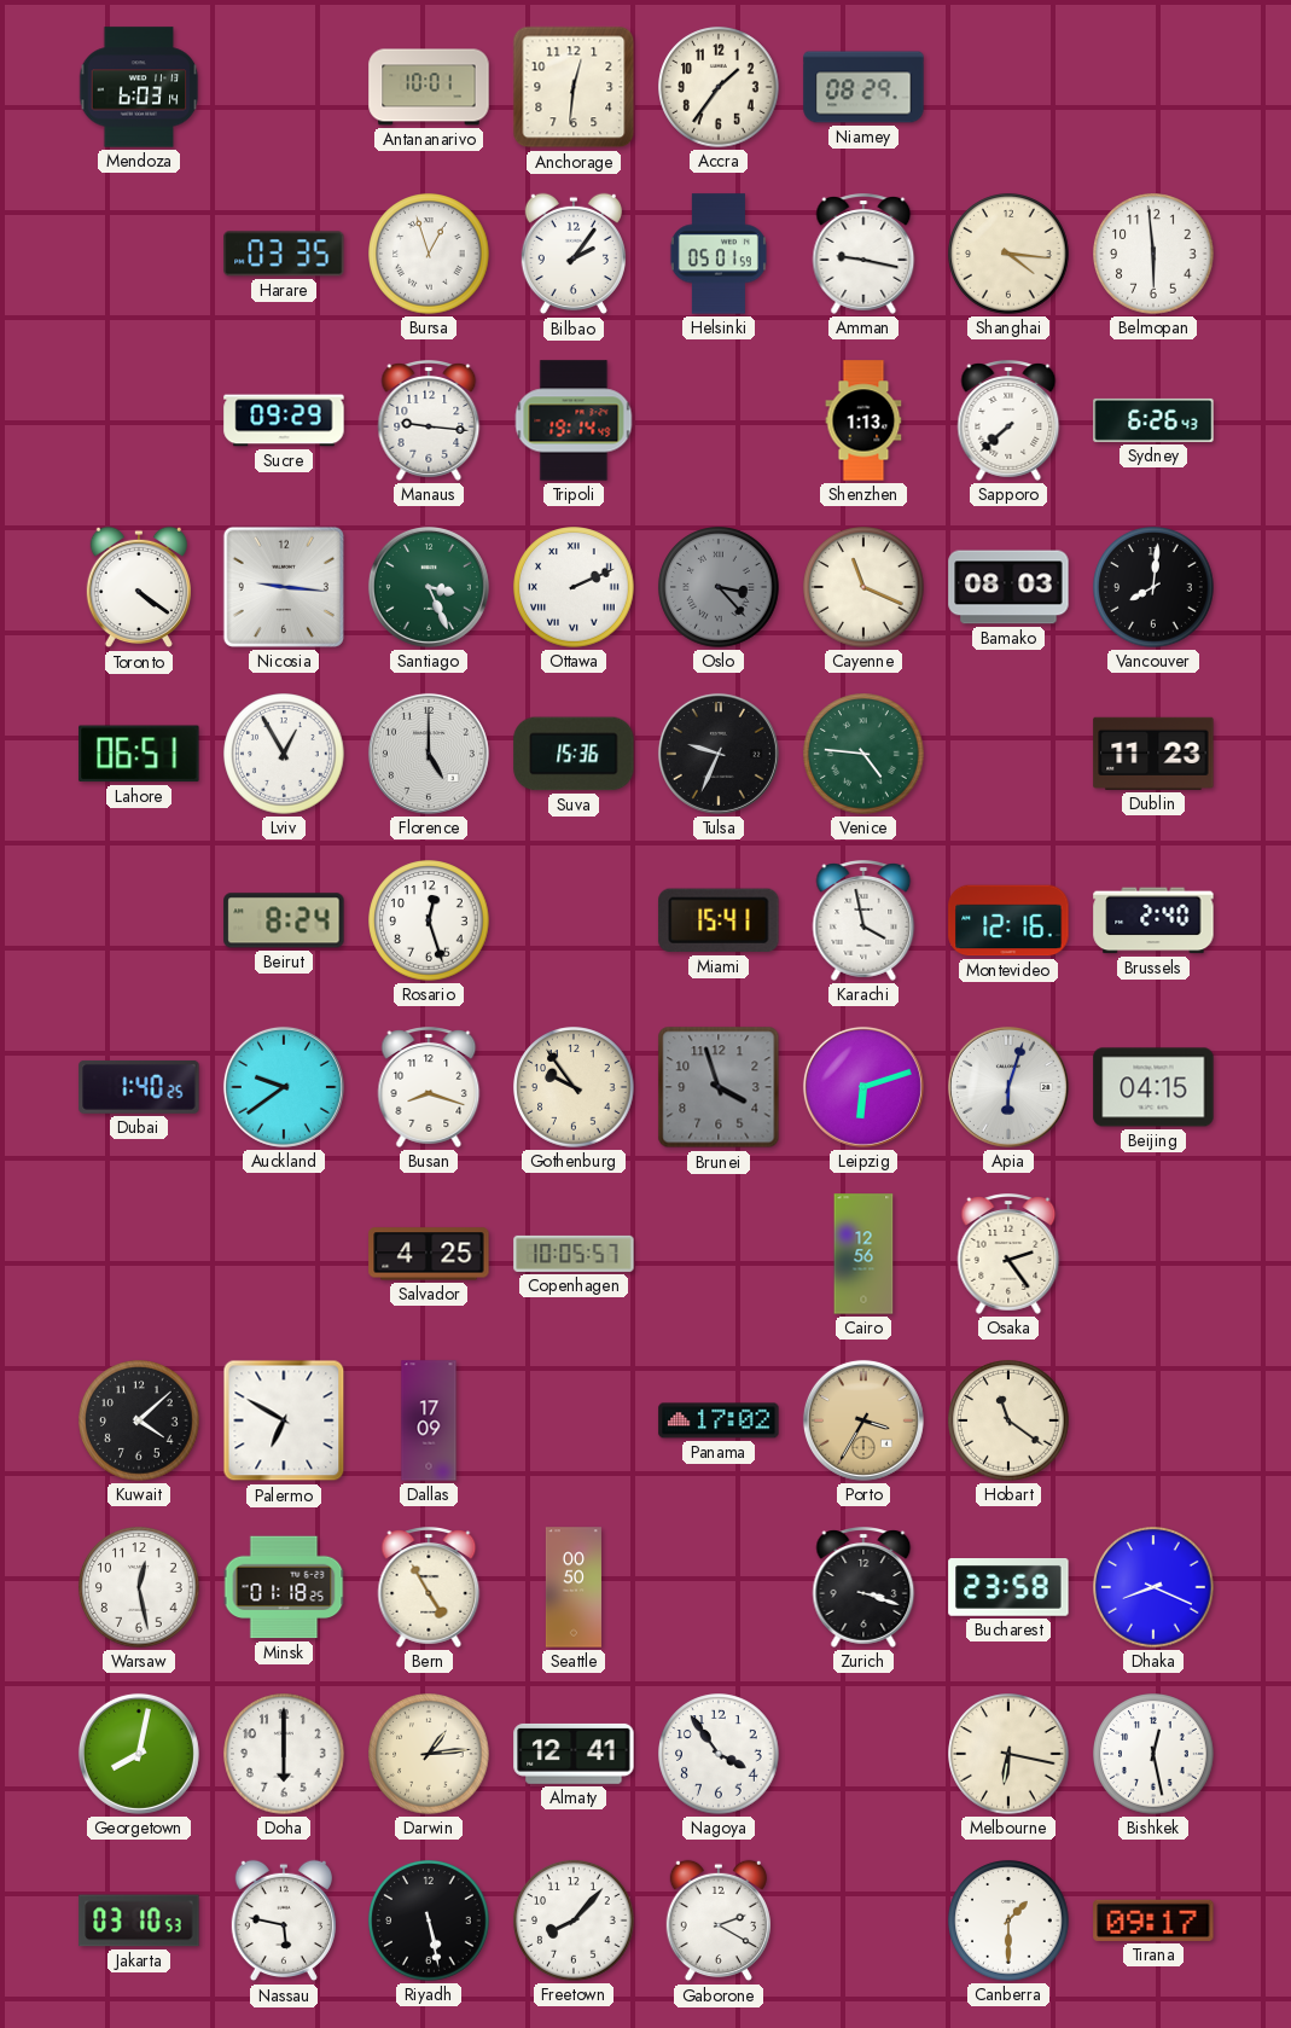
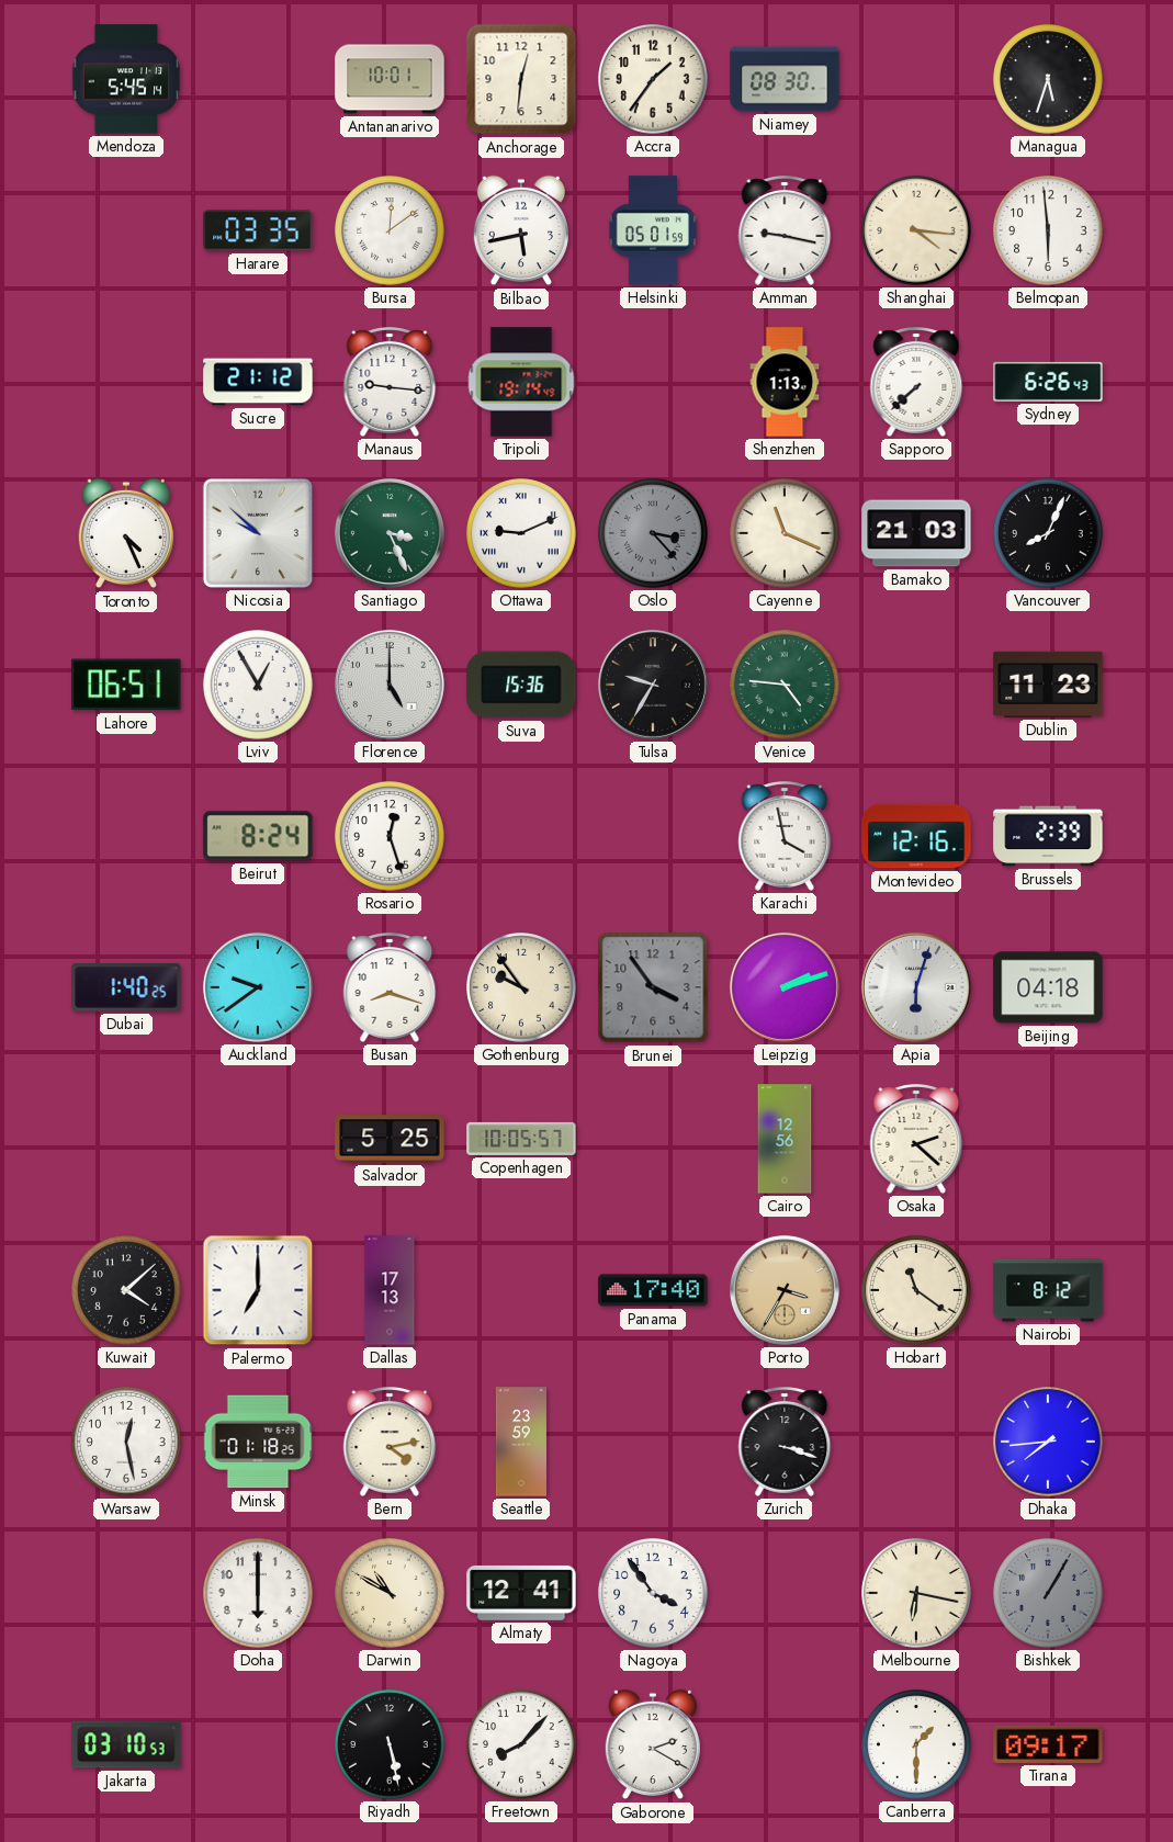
Mendoza: 6:03 -> 5:45 (126, 79)
Niamey: 08:29 -> 08:30 (785, 79)
Managua: none -> 5:33 (1048, 79)
Bursa: 12:57 -> 12:09 (390, 230)
Bilbao: 2:06 -> 5:43 (521, 230)
Sucre: 09:29 -> 21:12 (258, 382)
Toronto: 4:21 -> 4:26 (126, 533)
Nicosia: 9:16 -> 9:52 (258, 533)
Ottawa: 2:11 -> 9:11 (521, 533)
Bamako: 08:03 -> 21:03 (916, 533)
Vancouver: 8:01 -> 8:04 (1048, 533)
Tulsa: 9:34 -> 9:35 (653, 685)
Miami: 15:41 -> none (719, 920)
Brussels: 2:40 -> 2:39 (1048, 836)
Brunei: 3:57 -> 3:54 (653, 987)
Leipzig: 6:12 -> 2:12 (785, 987)
Beijing: 04:15 -> 04:18 (1048, 987)
Salvador: 4:25 -> 5:25 (390, 1139)
Osaka: 2:24 -> 2:22 (916, 1140)
Palermo: 6:50 -> 7:00 (258, 1290)
Dallas: 17:09 -> 17:13 (390, 1290)
Panama: 17:02 -> 17:40 (653, 1290)
Nairobi: none -> 8:12 (1048, 1290)
Bern: 4:55 -> 4:13 (390, 1443)
Seattle: 00:50 -> 23:59 (521, 1442)
Bucharest: 23:58 -> none (1008, 1588)
Dhaka: 8:19 -> 7:44 (1048, 1442)
Georgetown: 8:02 -> none (139, 1754)
Darwin: 1:14 -> 10:50 (390, 1593)
Bishkek: 12:28 -> 1:05 (1048, 1593)
Bishkek dial: white -> grey (1048, 1593)
Nassau: 5:47 -> none (284, 1921)
